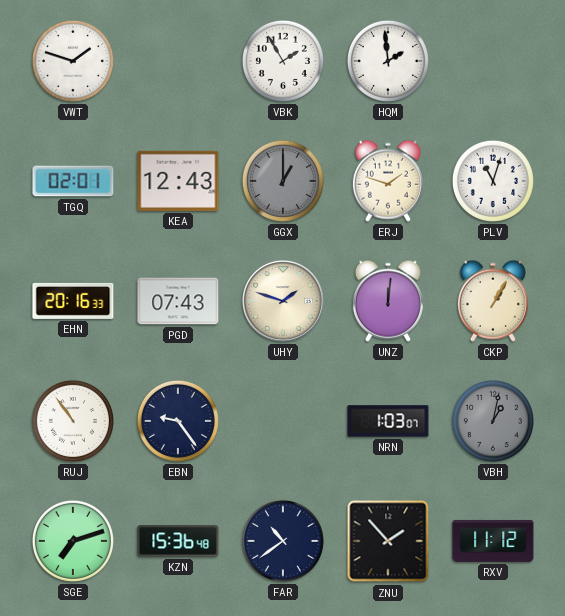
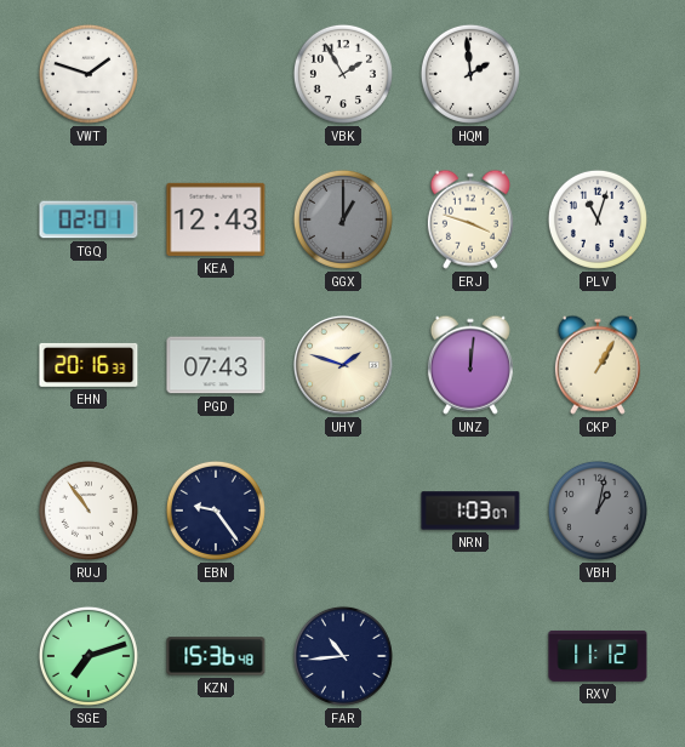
ERJ: 1:48 -> 3:48 (470, 219)
FAR: 10:39 -> 10:44 (343, 656)
ZNU: 1:53 -> none (388, 541)
